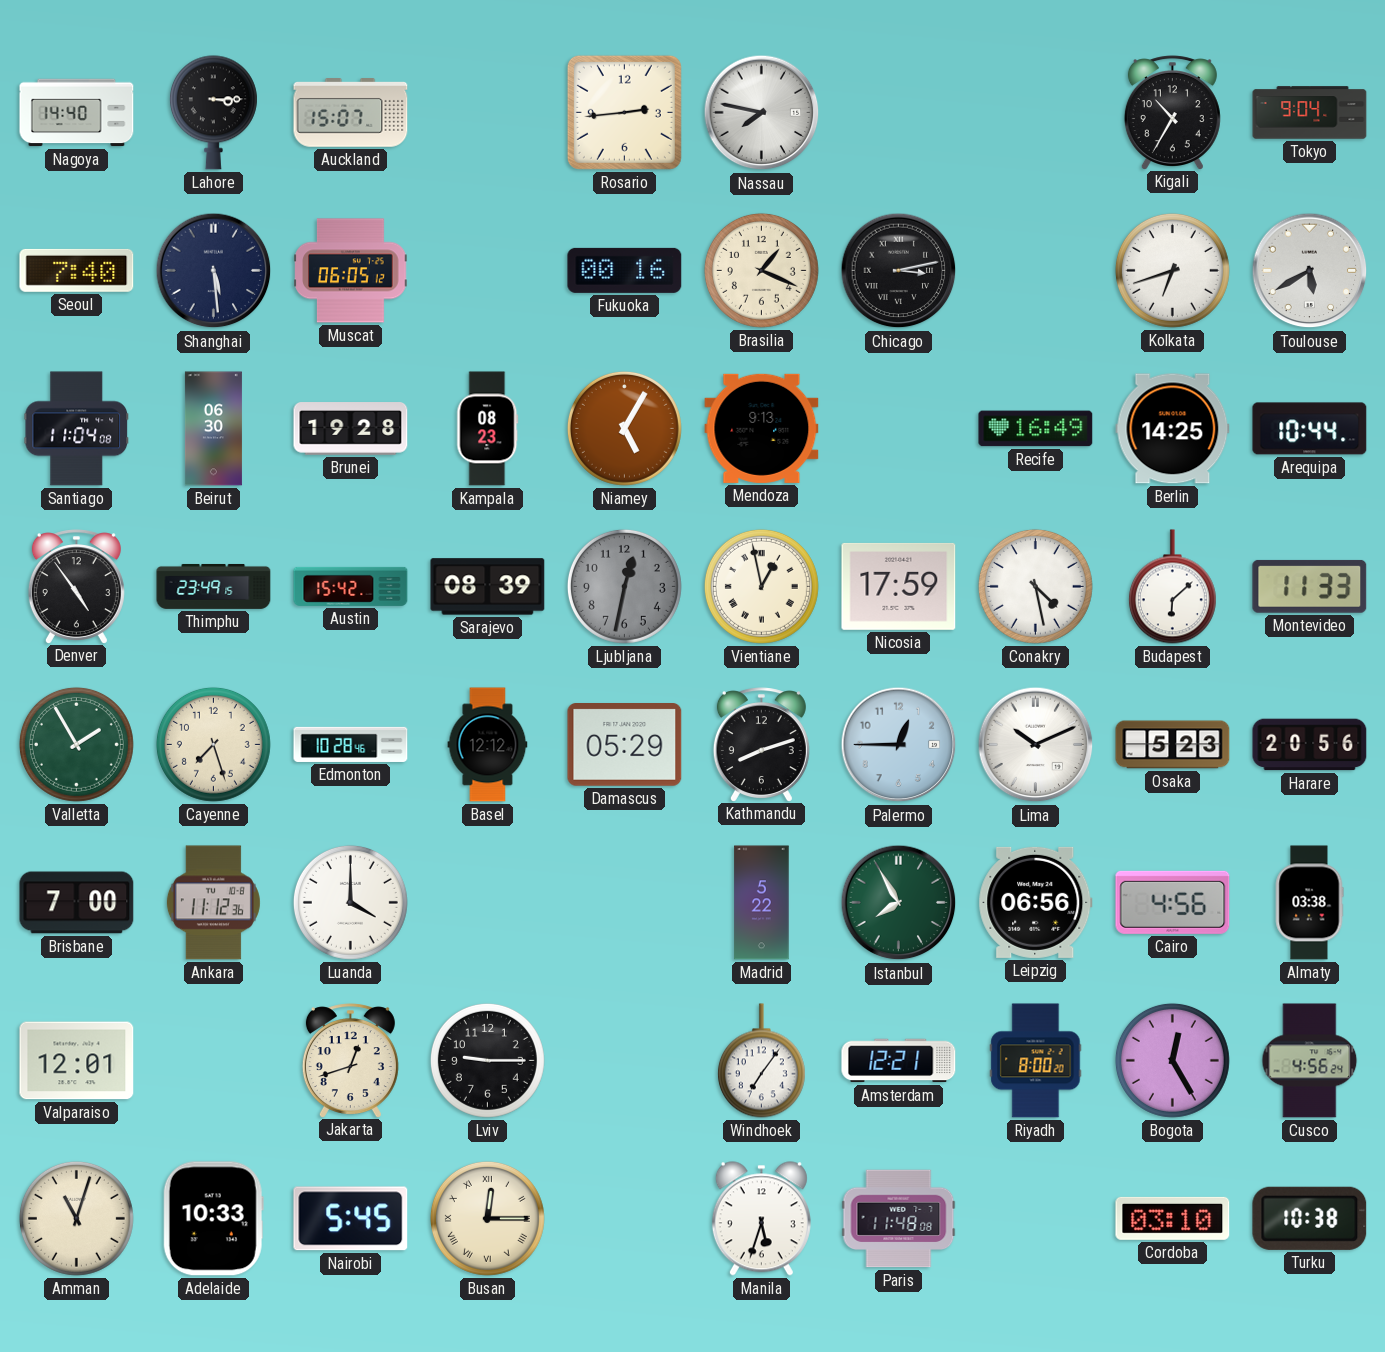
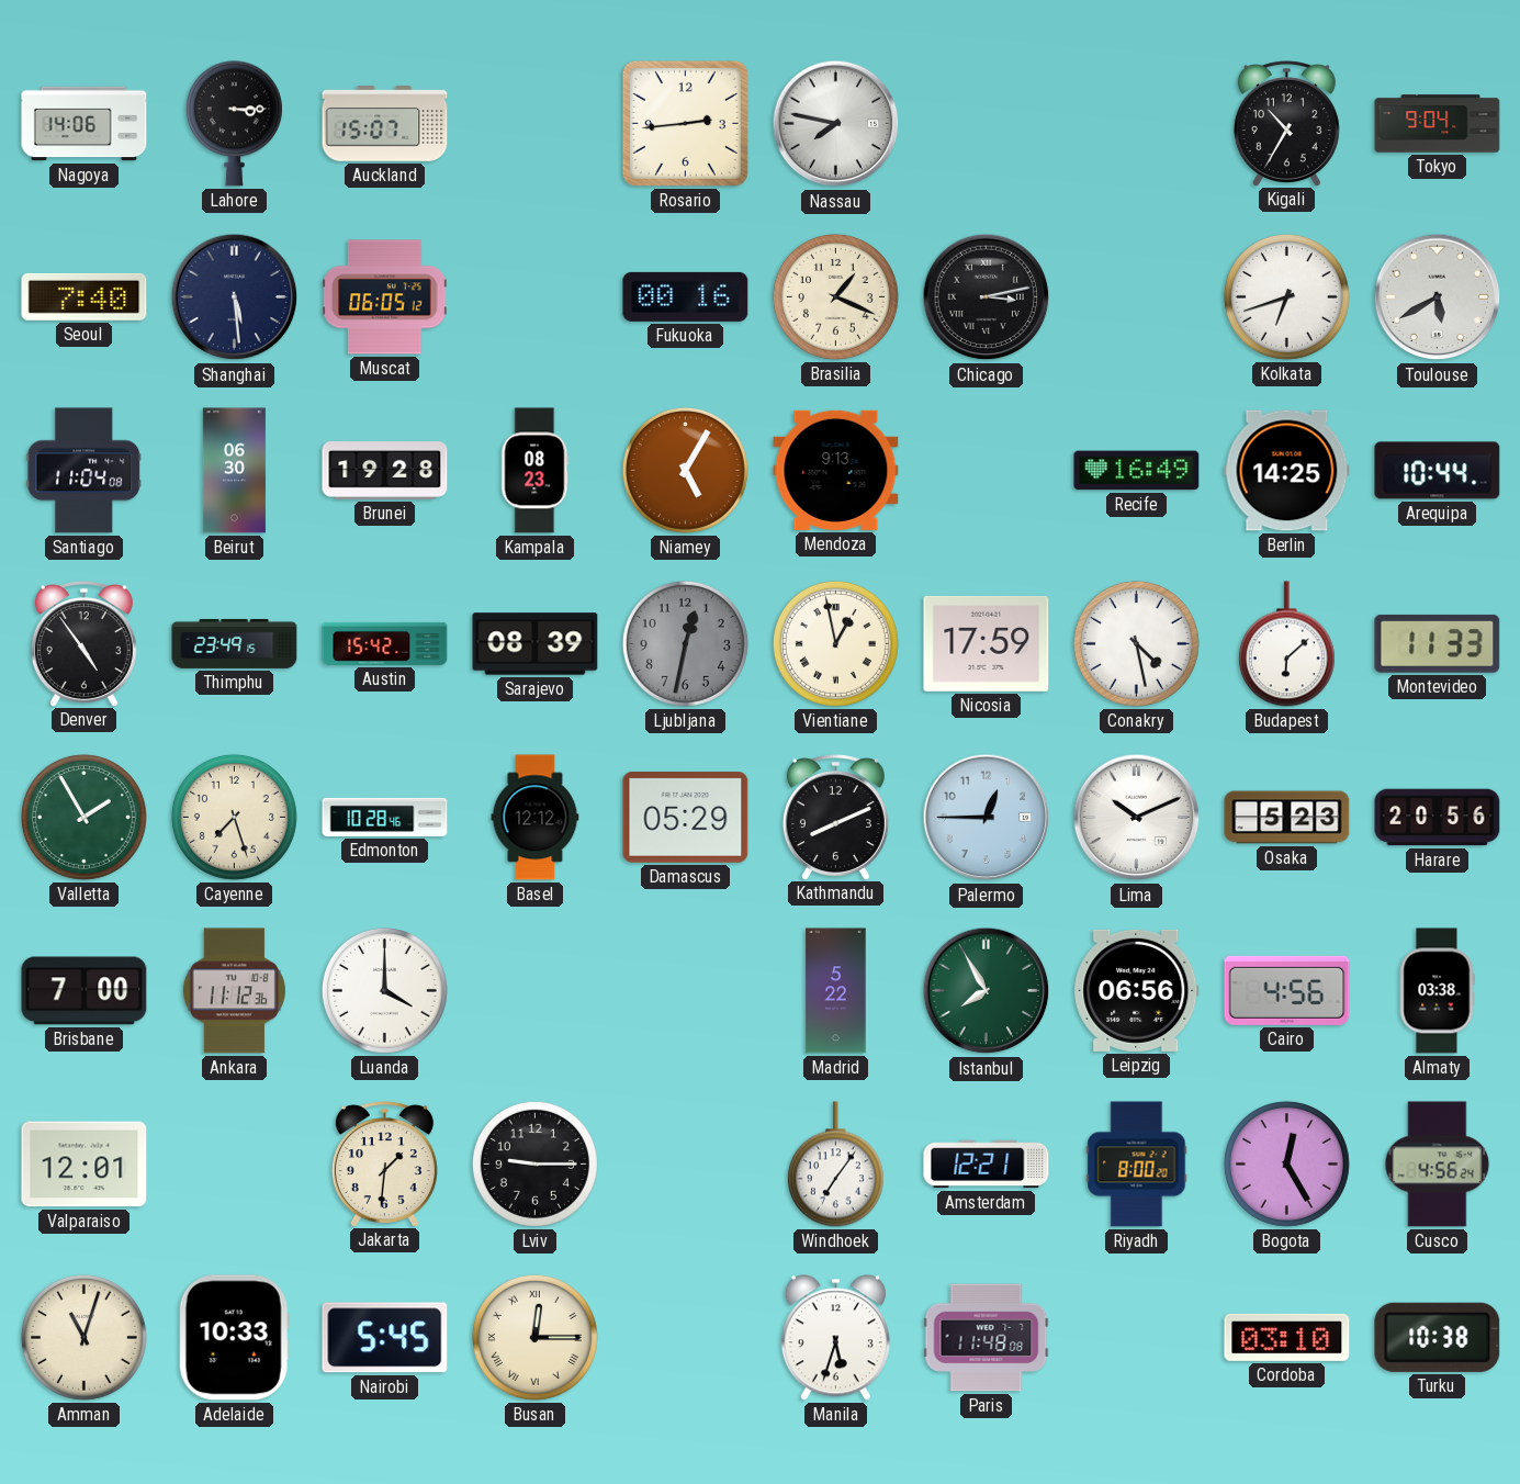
Nagoya: 14:40 -> 14:06 (85, 124)
Kathmandu: 8:12 -> 8:11 (835, 817)
Jakarta: 12:42 -> 1:31 (384, 1163)
